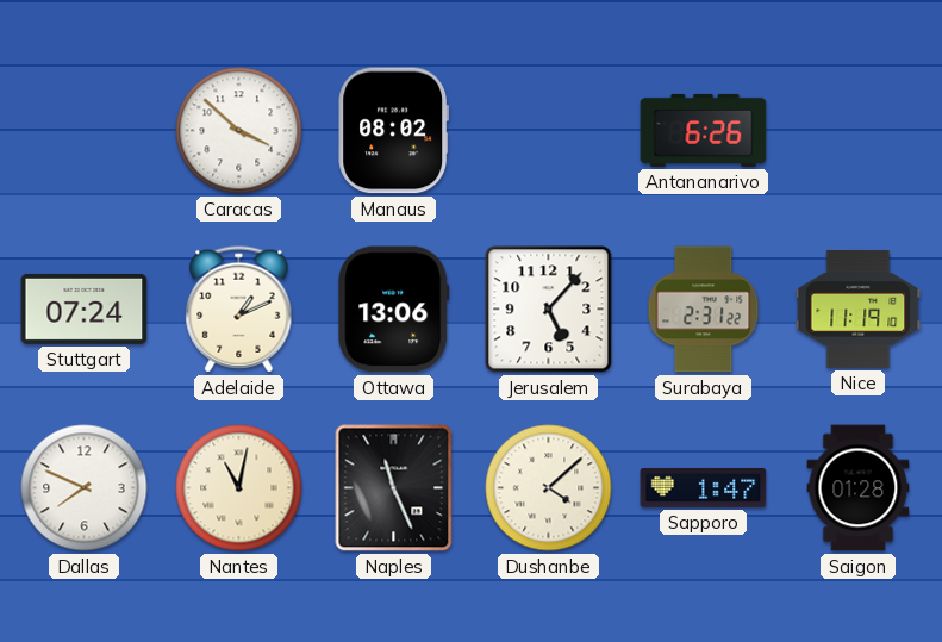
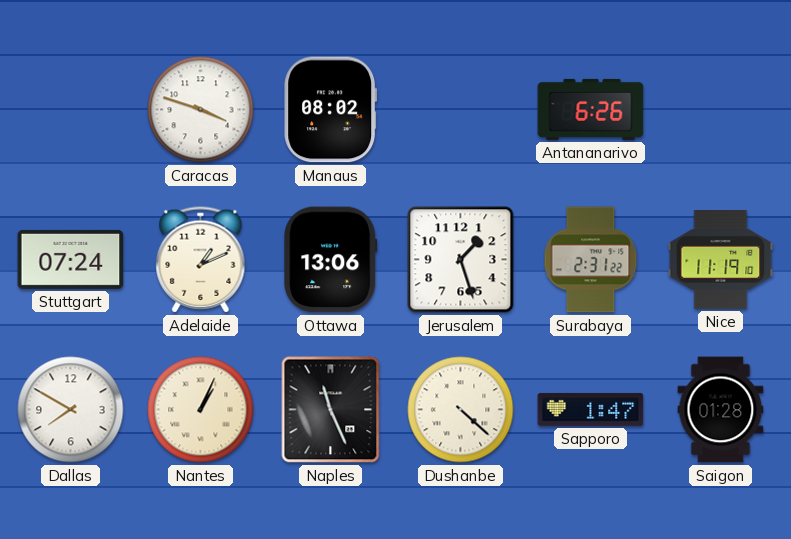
Caracas: 3:52 -> 3:48 (201, 110)
Jerusalem: 5:07 -> 1:27 (461, 260)
Dallas: 7:49 -> 7:50 (71, 410)
Nantes: 11:02 -> 1:04 (201, 410)
Dushanbe: 4:08 -> 4:22 (461, 410)
